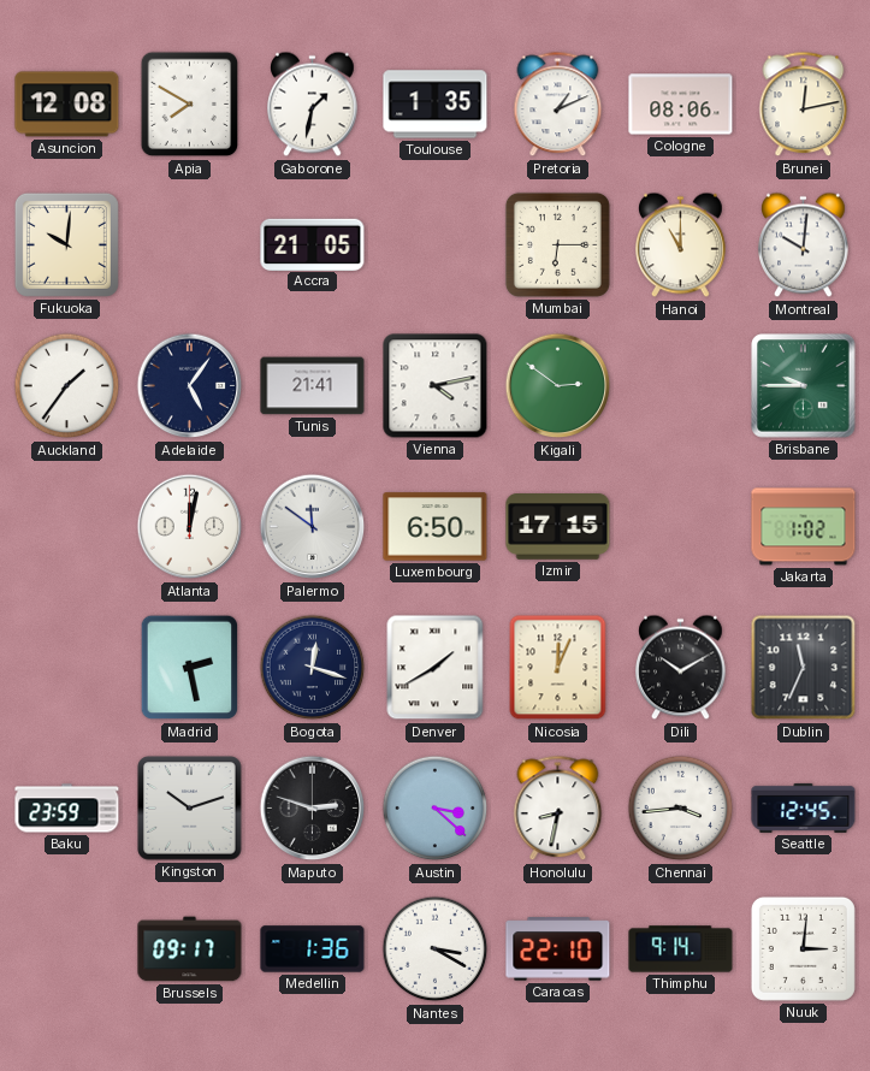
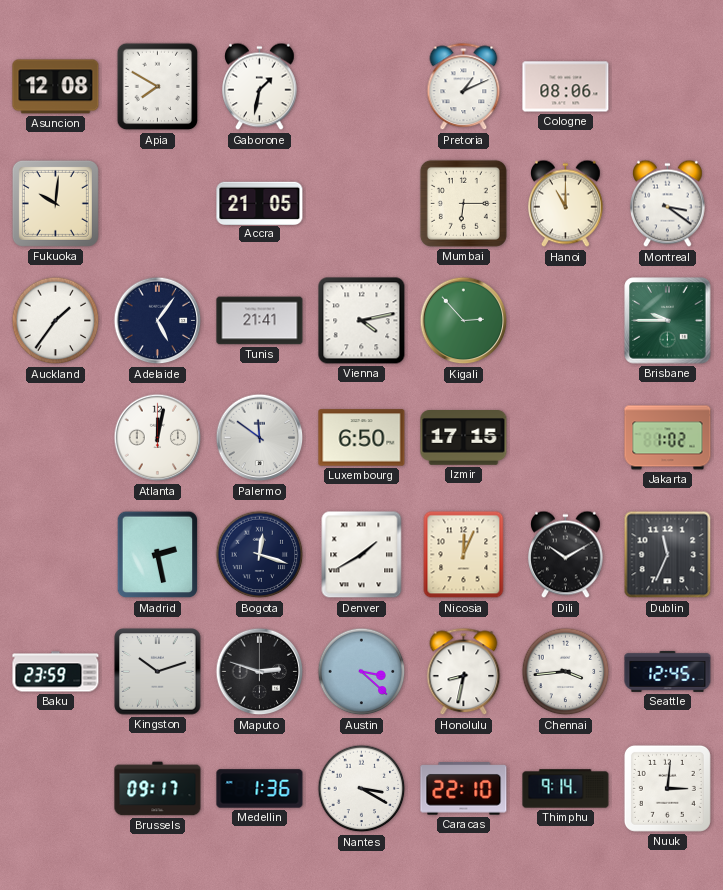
Toulouse: 1:35 -> none (436, 105)
Brunei: 12:13 -> none (804, 105)
Montreal: 10:01 -> 3:21 (668, 204)
Kigali: 2:51 -> 2:53 (464, 321)
